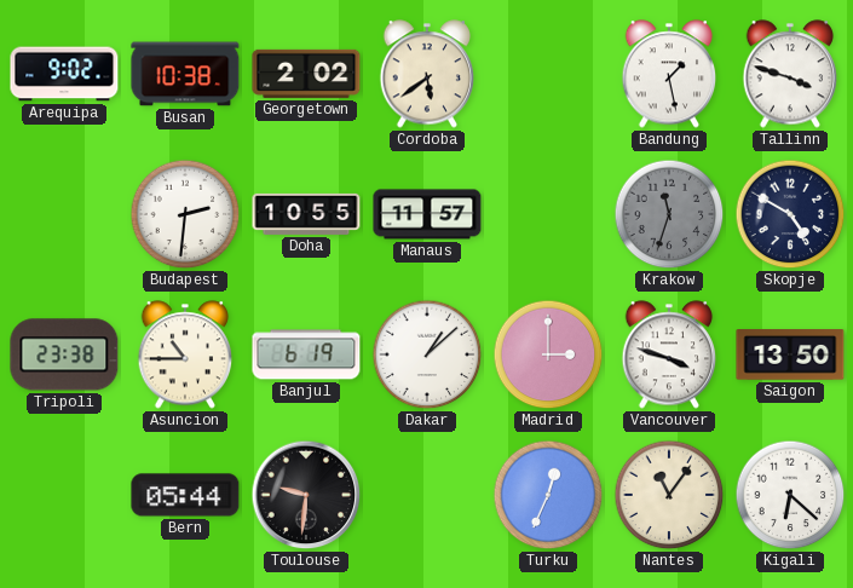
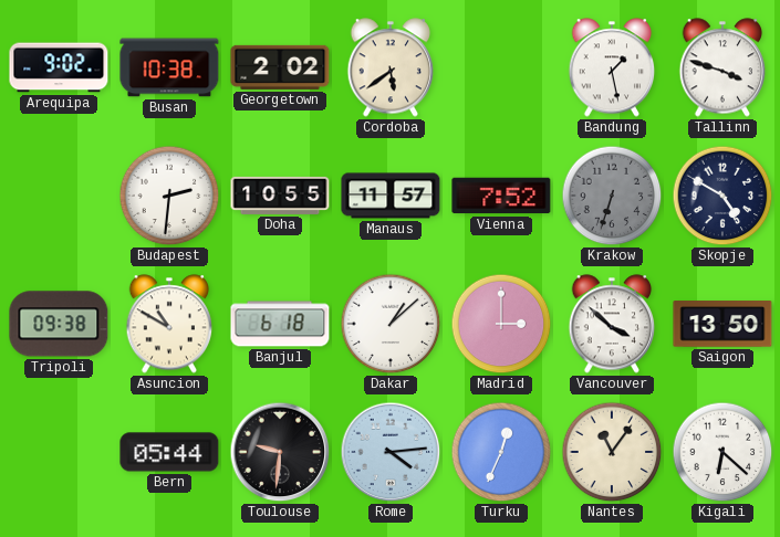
Vienna: none -> 7:52 (501, 196)
Krakow: 11:33 -> 6:33 (612, 196)
Tripoli: 23:38 -> 09:38 (59, 324)
Asuncion: 10:45 -> 10:50 (169, 324)
Banjul: 6:19 -> 6:18 (280, 324)
Vancouver: 3:48 -> 3:52 (612, 324)
Rome: none -> 4:14 (391, 452)
